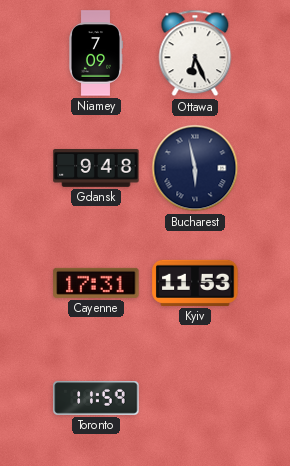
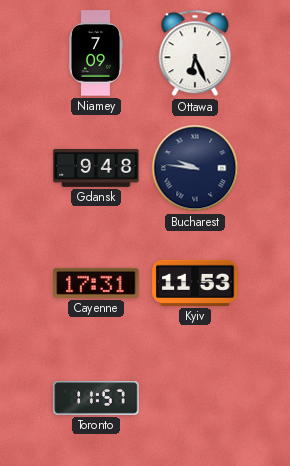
Bucharest: 5:58 -> 9:46 (195, 168)
Toronto: 11:59 -> 11:57 (96, 399)
